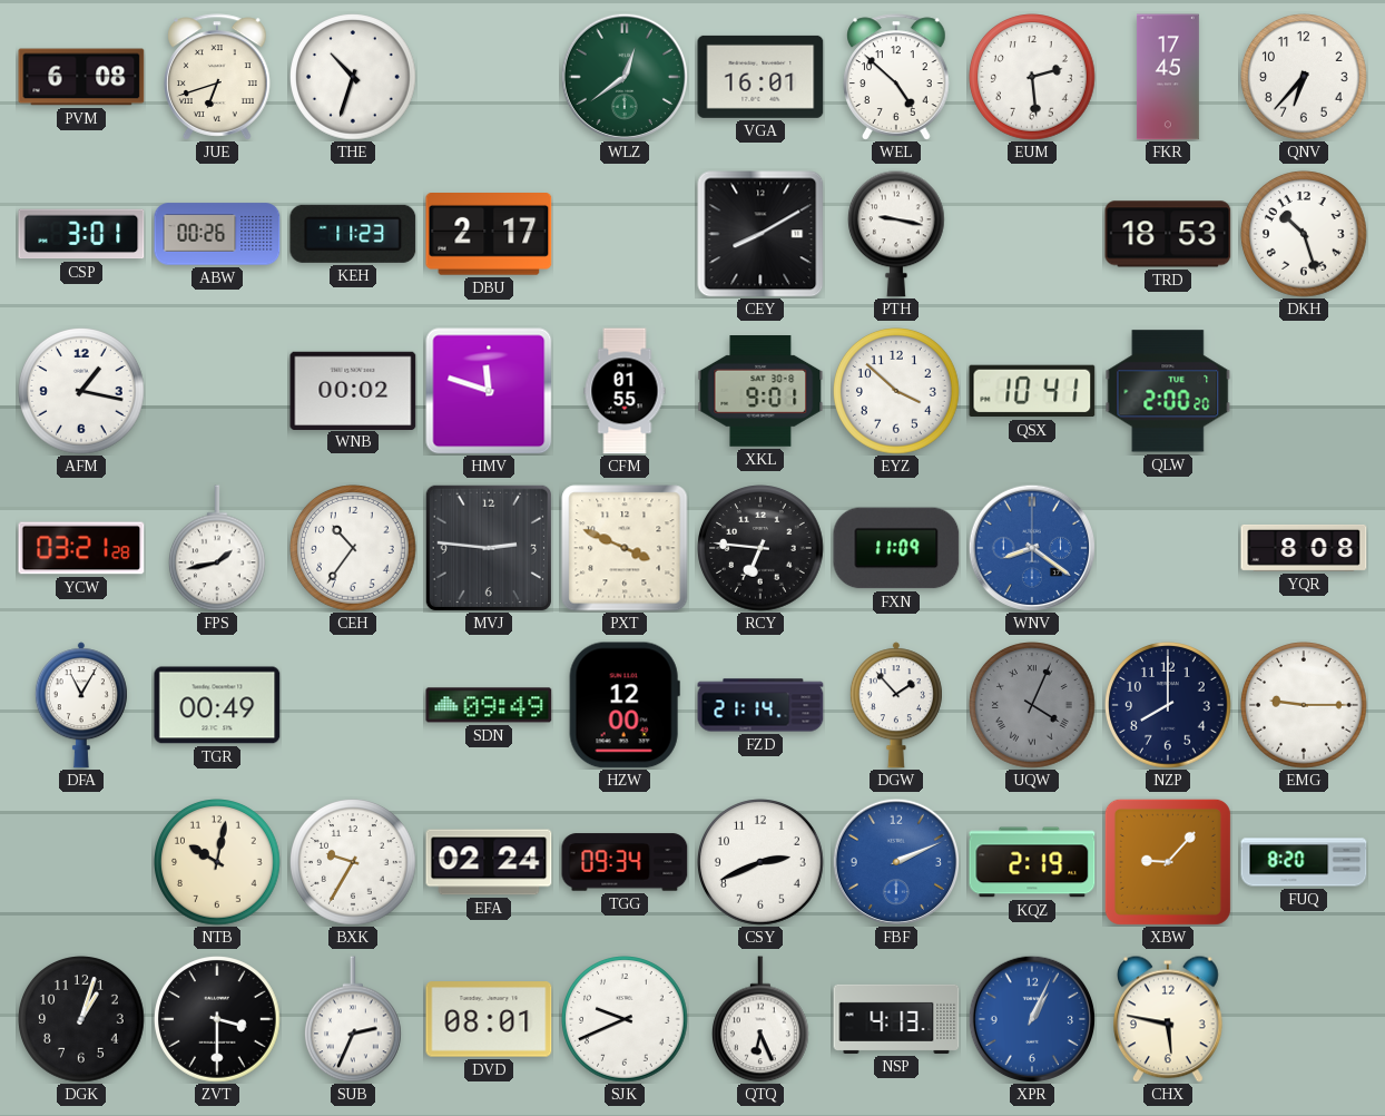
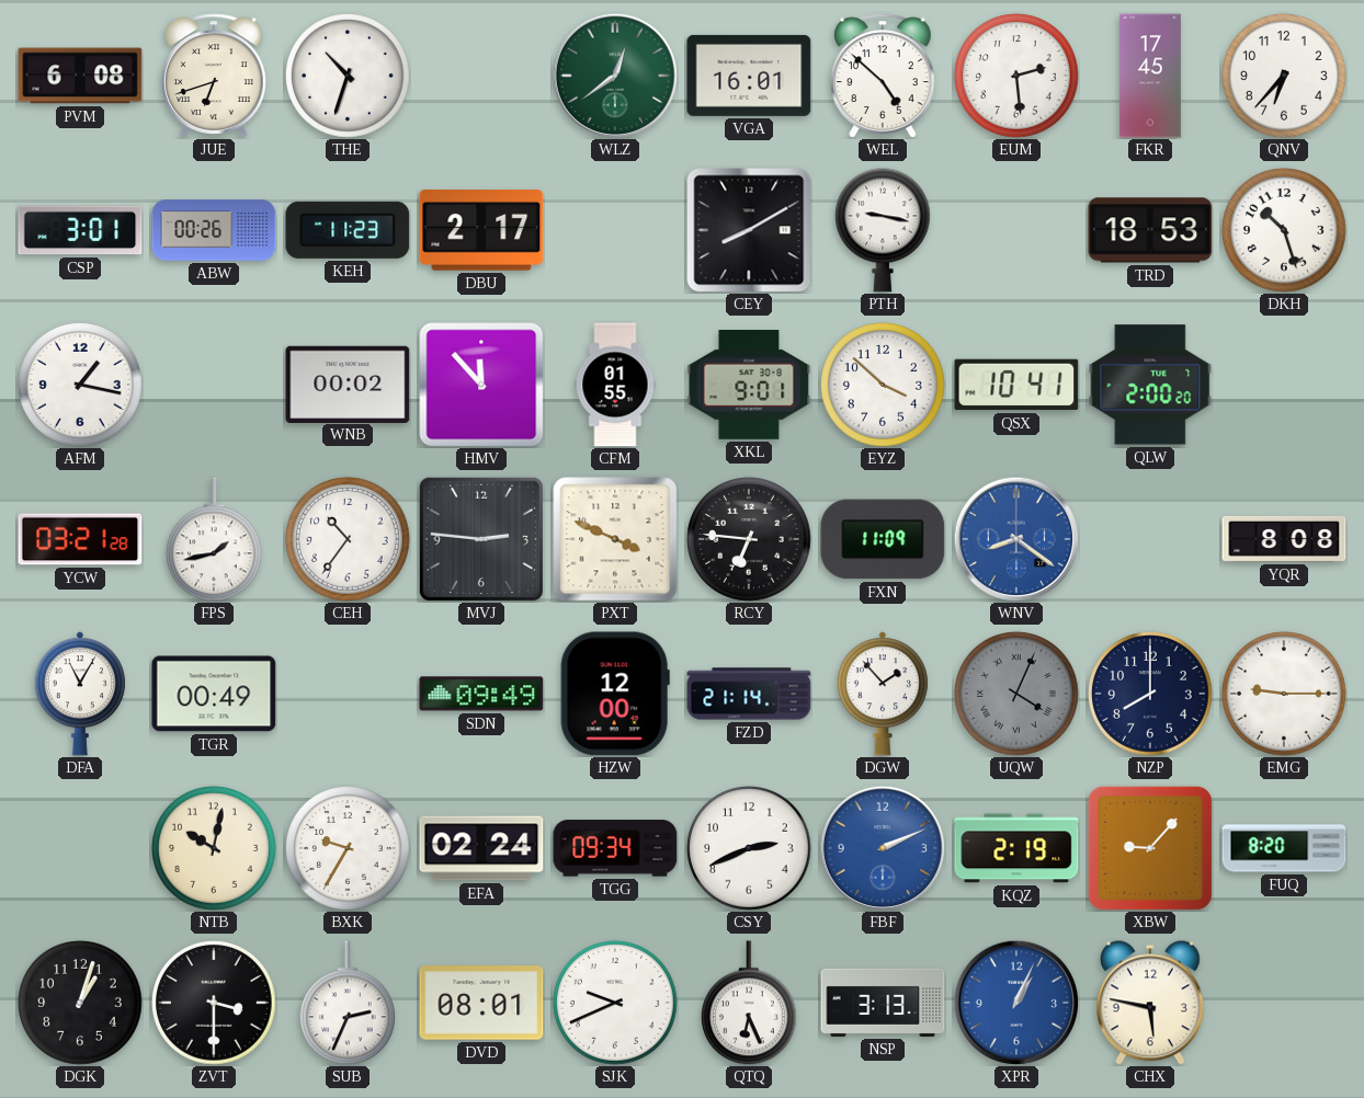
HMV: 11:48 -> 11:53 (481, 385)
NSP: 4:13 -> 3:13 (883, 1003)
